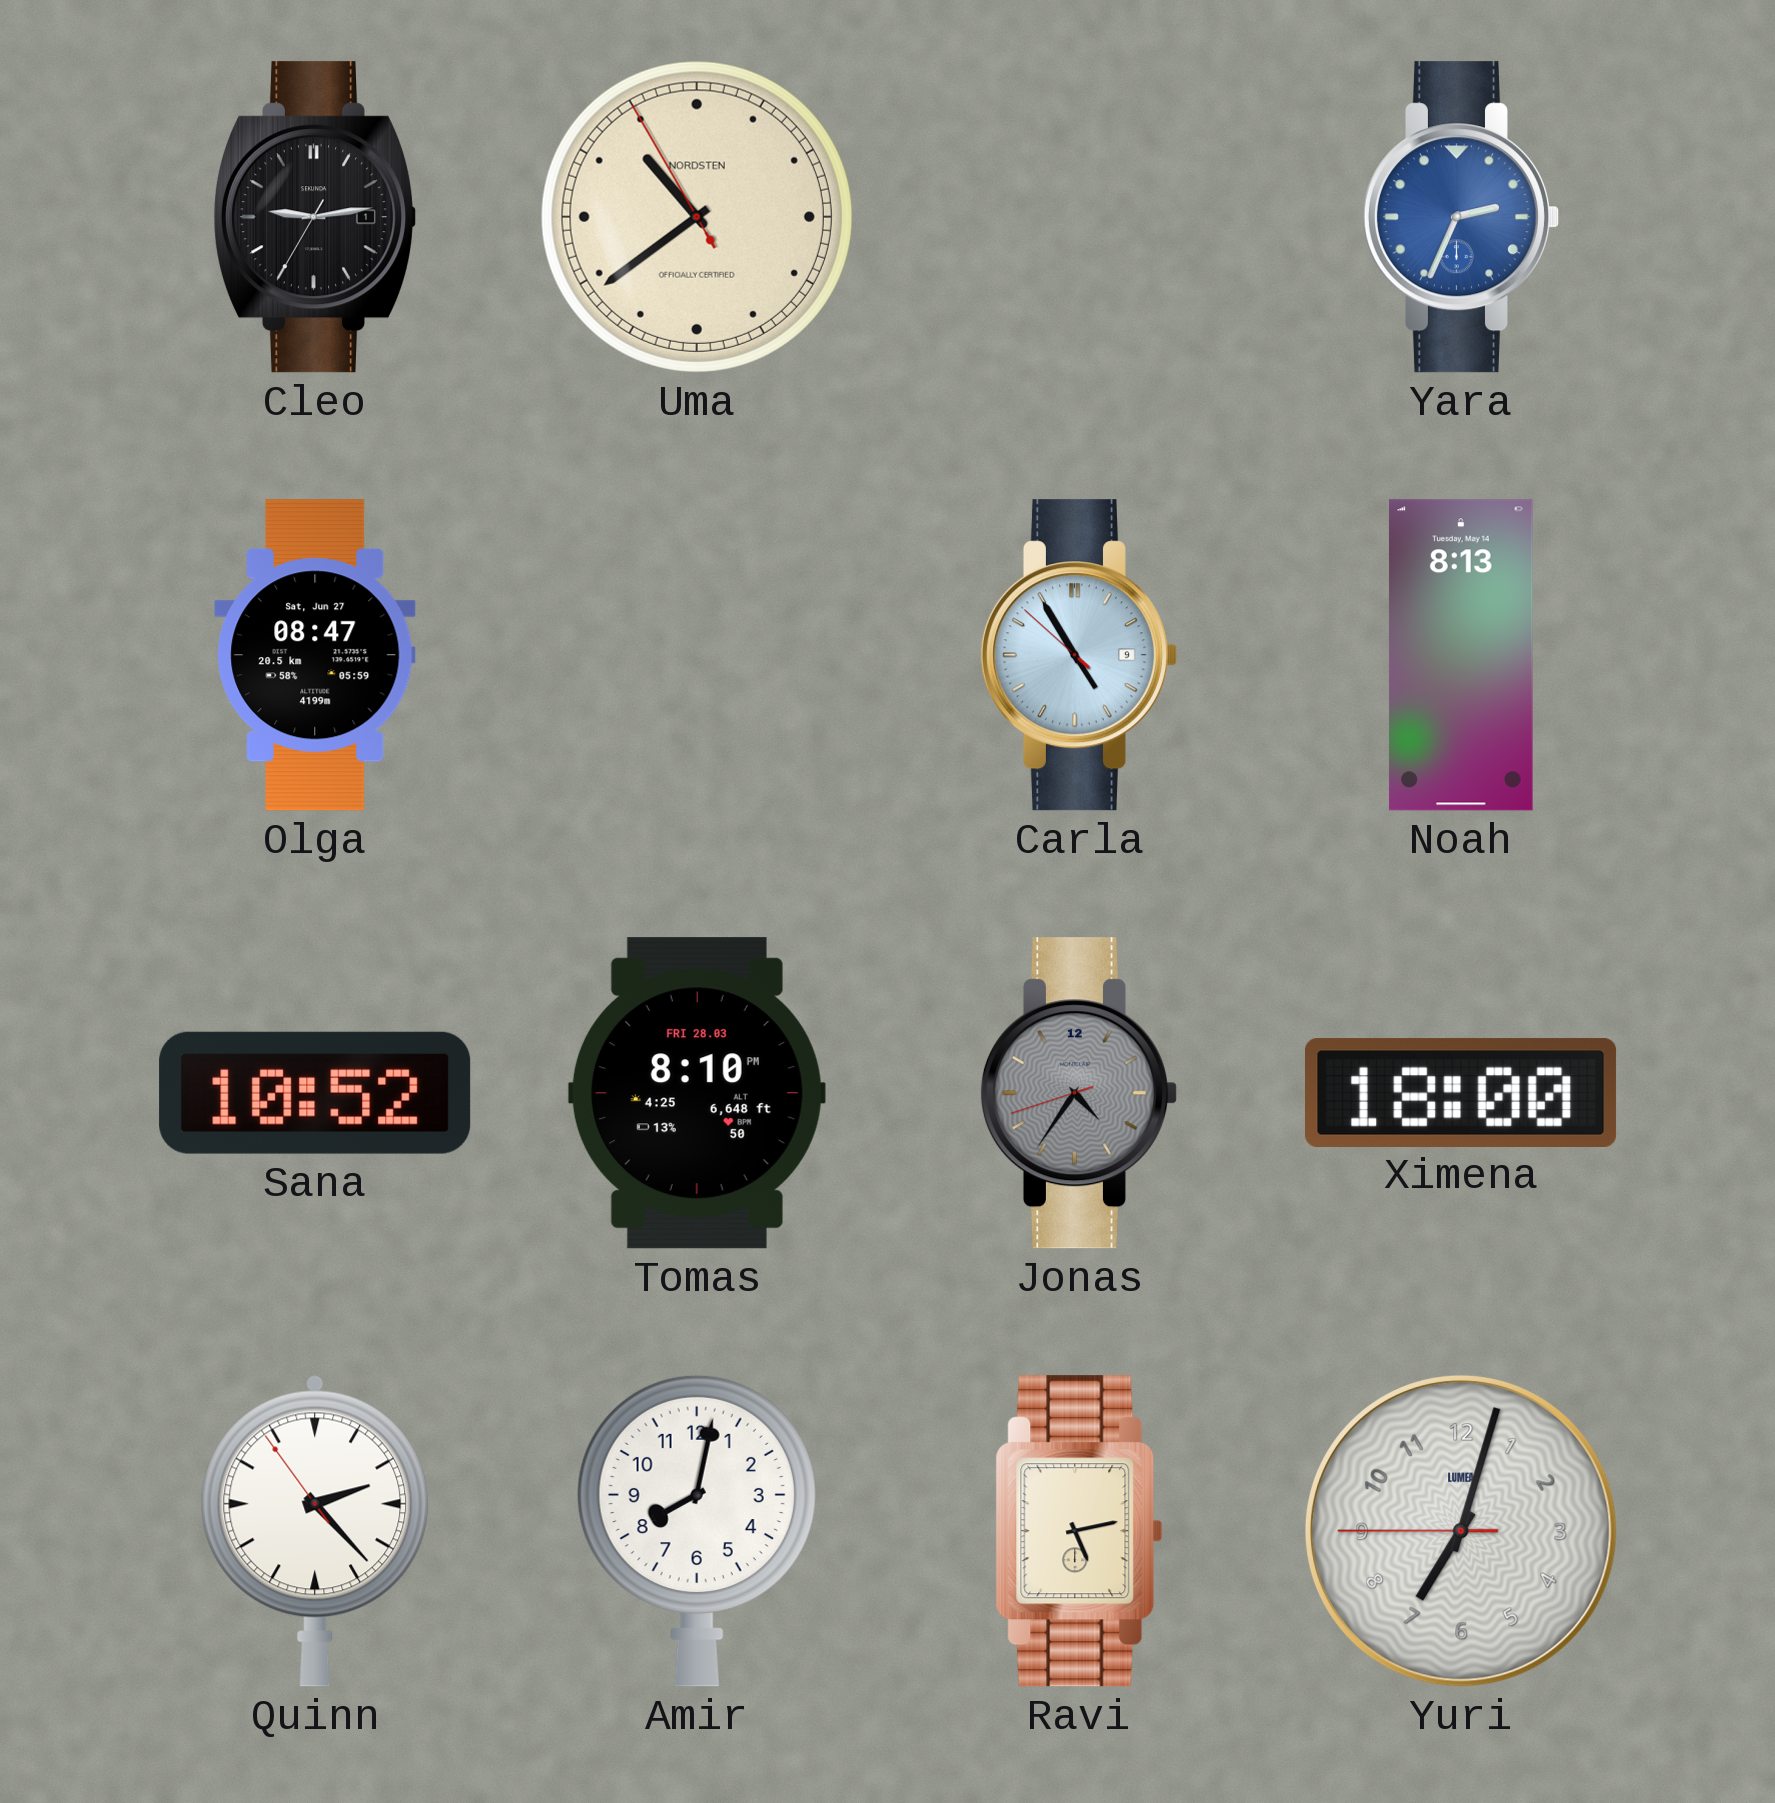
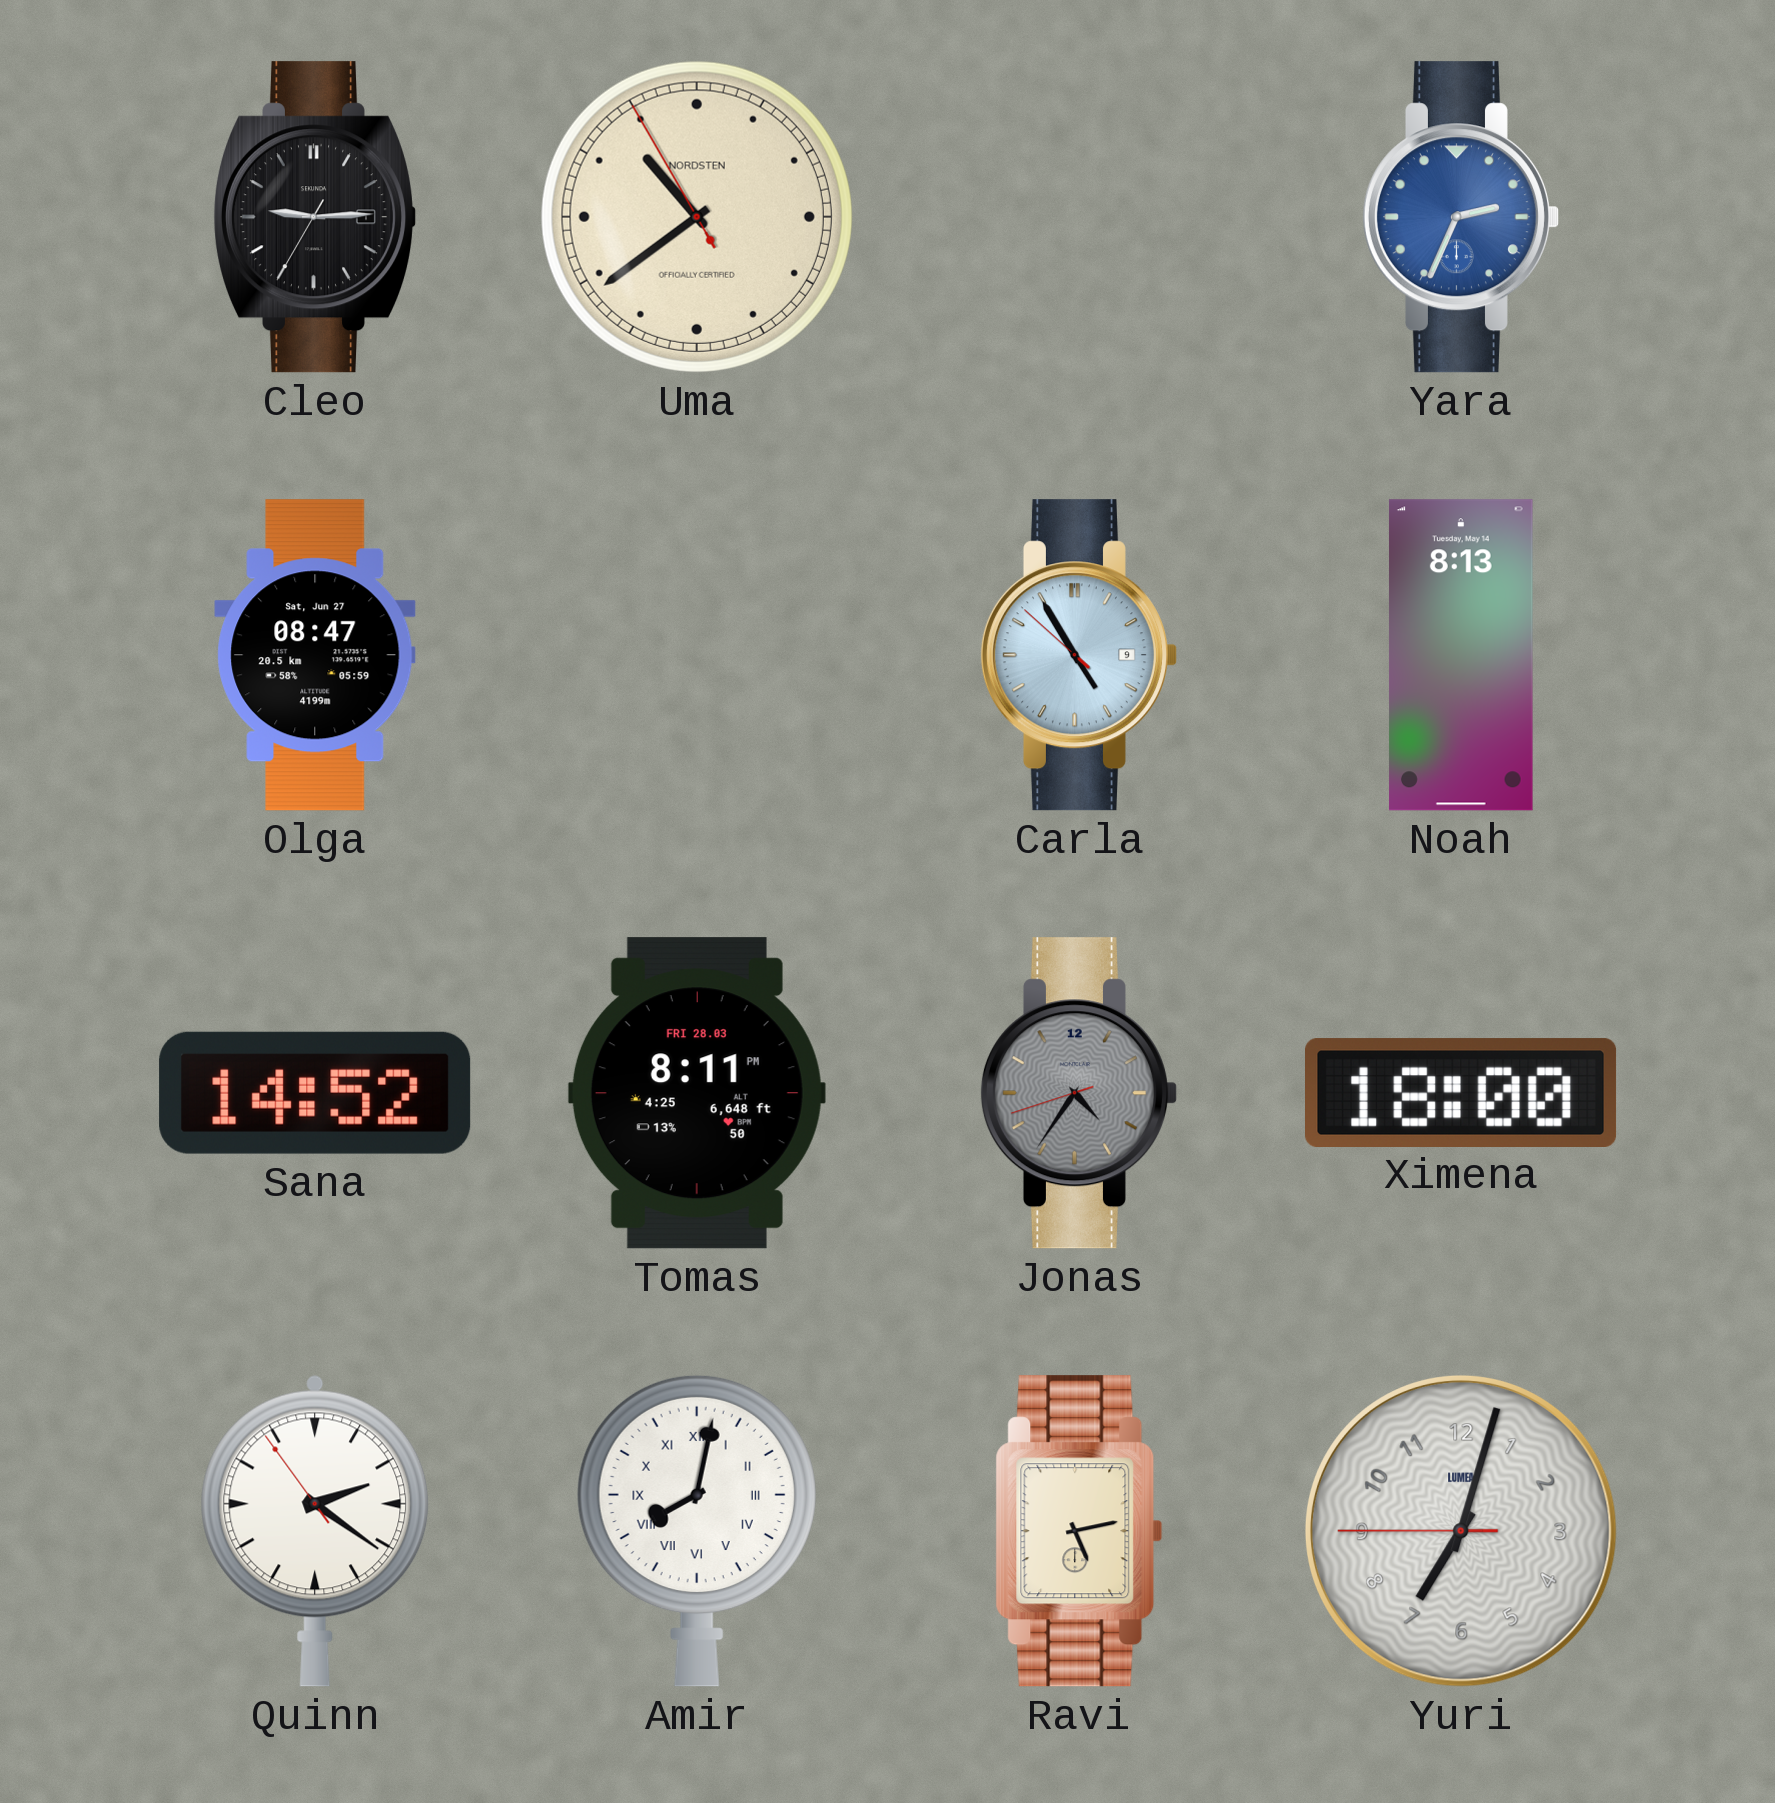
Cleo: 9:13 -> 9:14 (314, 217)
Sana: 10:52 -> 14:52 (315, 1093)
Tomas: 8:10 -> 8:11 (697, 1093)
Quinn: 2:22 -> 2:20 (315, 1531)
Amir numerals: Arabic -> Roman (697, 1531)
